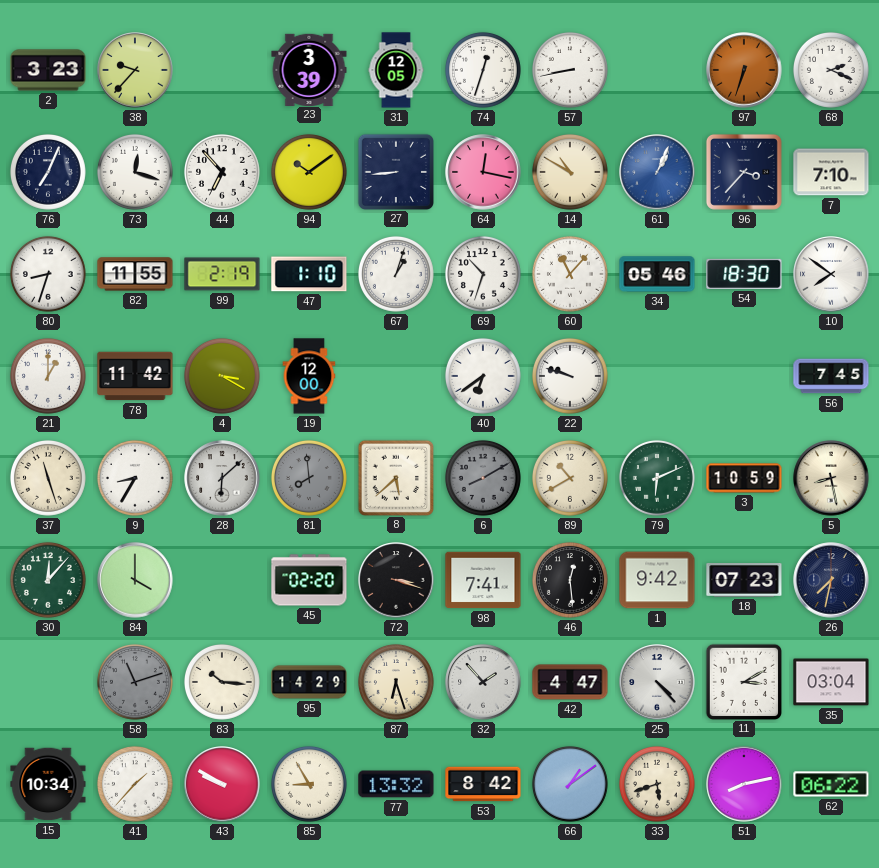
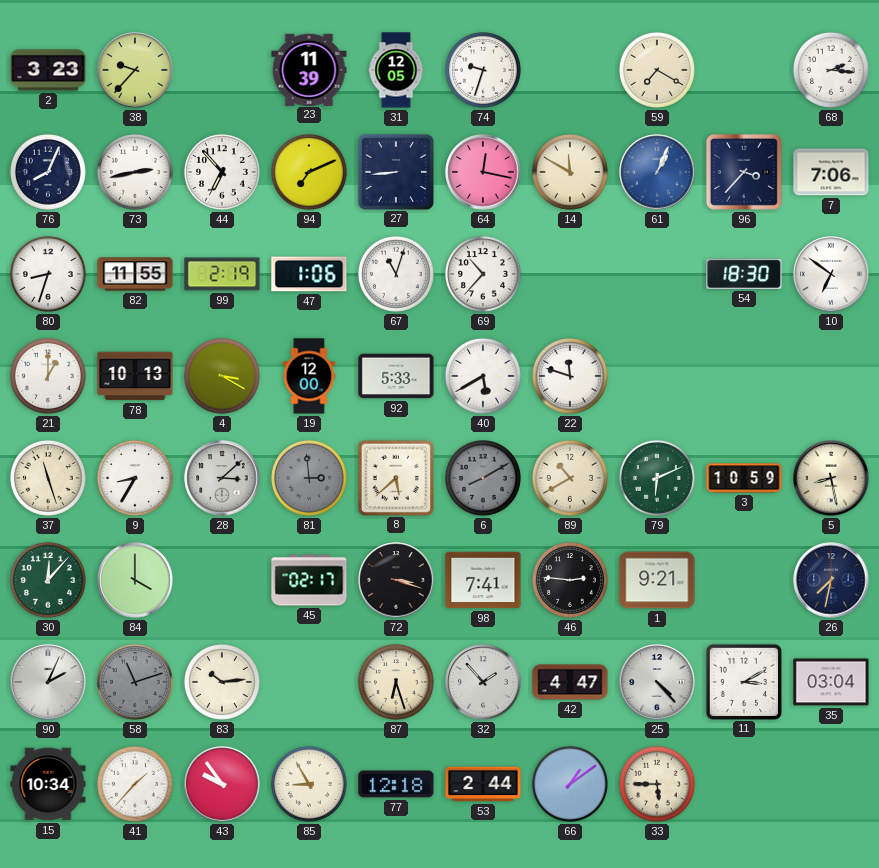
23: 3:39 -> 11:39 (309, 69)
74: 12:33 -> 9:33 (483, 70)
57: 8:43 -> none (570, 70)
59: none -> 7:20 (657, 70)
97: 6:33 -> none (744, 70)
68: 2:19 -> 2:16 (831, 70)
76: 7:04 -> 8:04 (48, 172)
73: 12:18 -> 2:43 (135, 172)
94: 10:09 -> 7:11 (309, 172)
14: 10:50 -> 11:50 (570, 172)
7: 7:10 -> 7:06 (831, 172)
47: 1:10 -> 1:06 (309, 274)
67: 1:03 -> 11:03 (396, 274)
69: 10:33 -> 10:37 (483, 274)
60: 11:07 -> none (570, 274)
34: 05:46 -> none (657, 274)
10: 7:51 -> 6:51 (831, 274)
78: 11:42 -> 10:13 (135, 376)
92: none -> 5:33 (396, 376)
40: 6:39 -> 5:40 (483, 376)
22: 9:48 -> 11:48 (570, 376)
56: 7:45 -> none (831, 376)
28: 6:08 -> 3:08 (222, 478)
81: 7:59 -> 2:59 (309, 478)
45: 02:20 -> 02:17 (309, 580)
46: 12:29 -> 2:46 (570, 580)
1: 9:42 -> 9:21 (657, 580)
18: 07:23 -> none (744, 581)
90: none -> 2:04 (48, 682)
83: 10:16 -> 10:14 (222, 682)
95: 14:29 -> none (309, 682)
43: 9:50 -> 9:54 (222, 784)
77: 13:32 -> 12:18 (396, 784)
53: 8:42 -> 2:44 (483, 784)
33: 5:42 -> 5:45 (657, 784)
51: 8:13 -> none (744, 784)
62: 06:22 -> none (831, 784)
